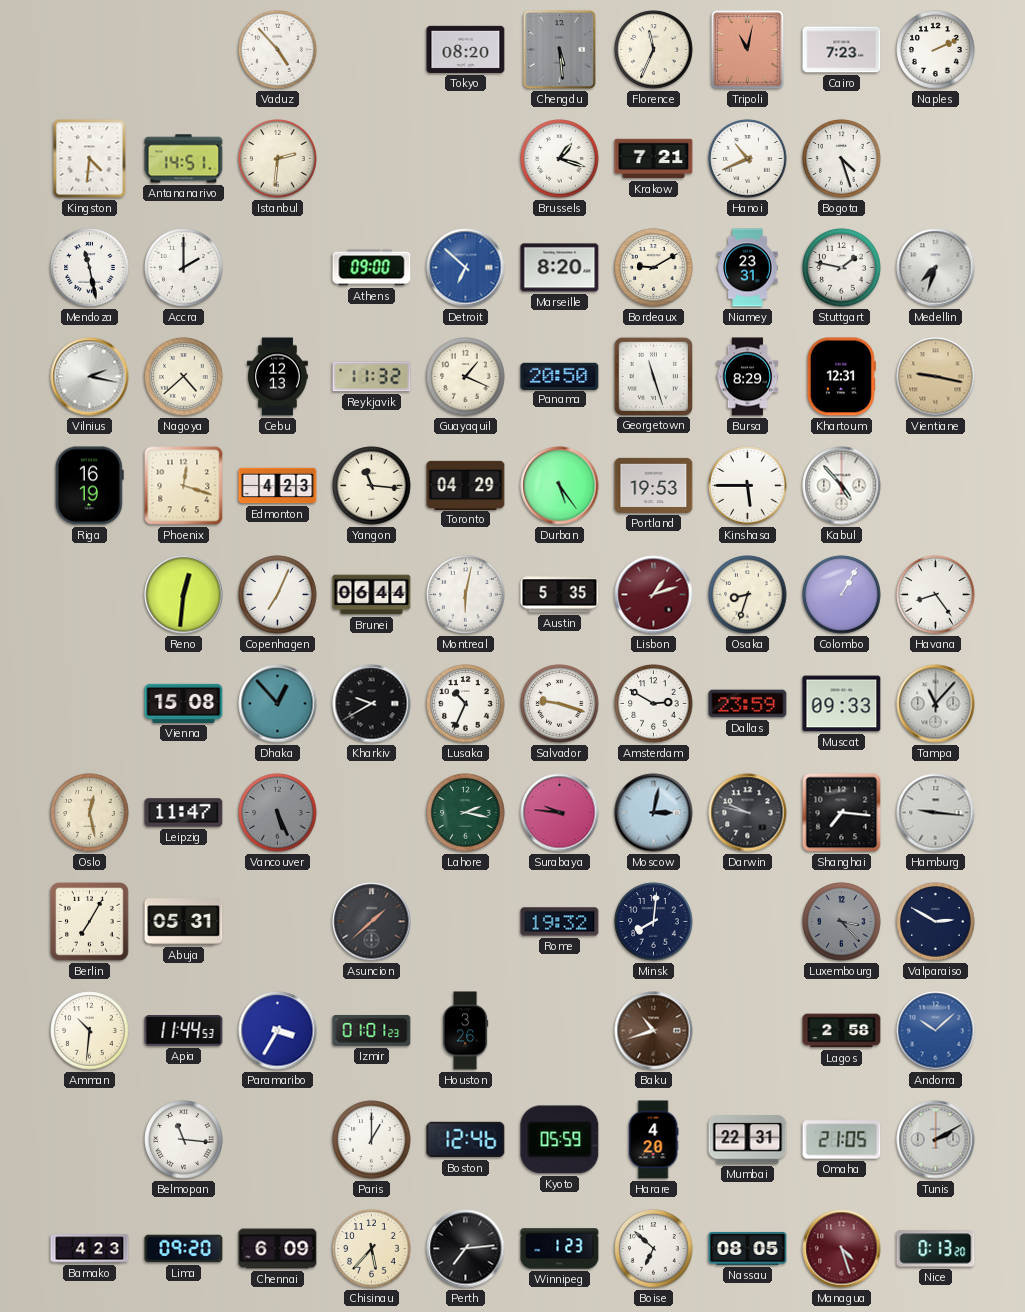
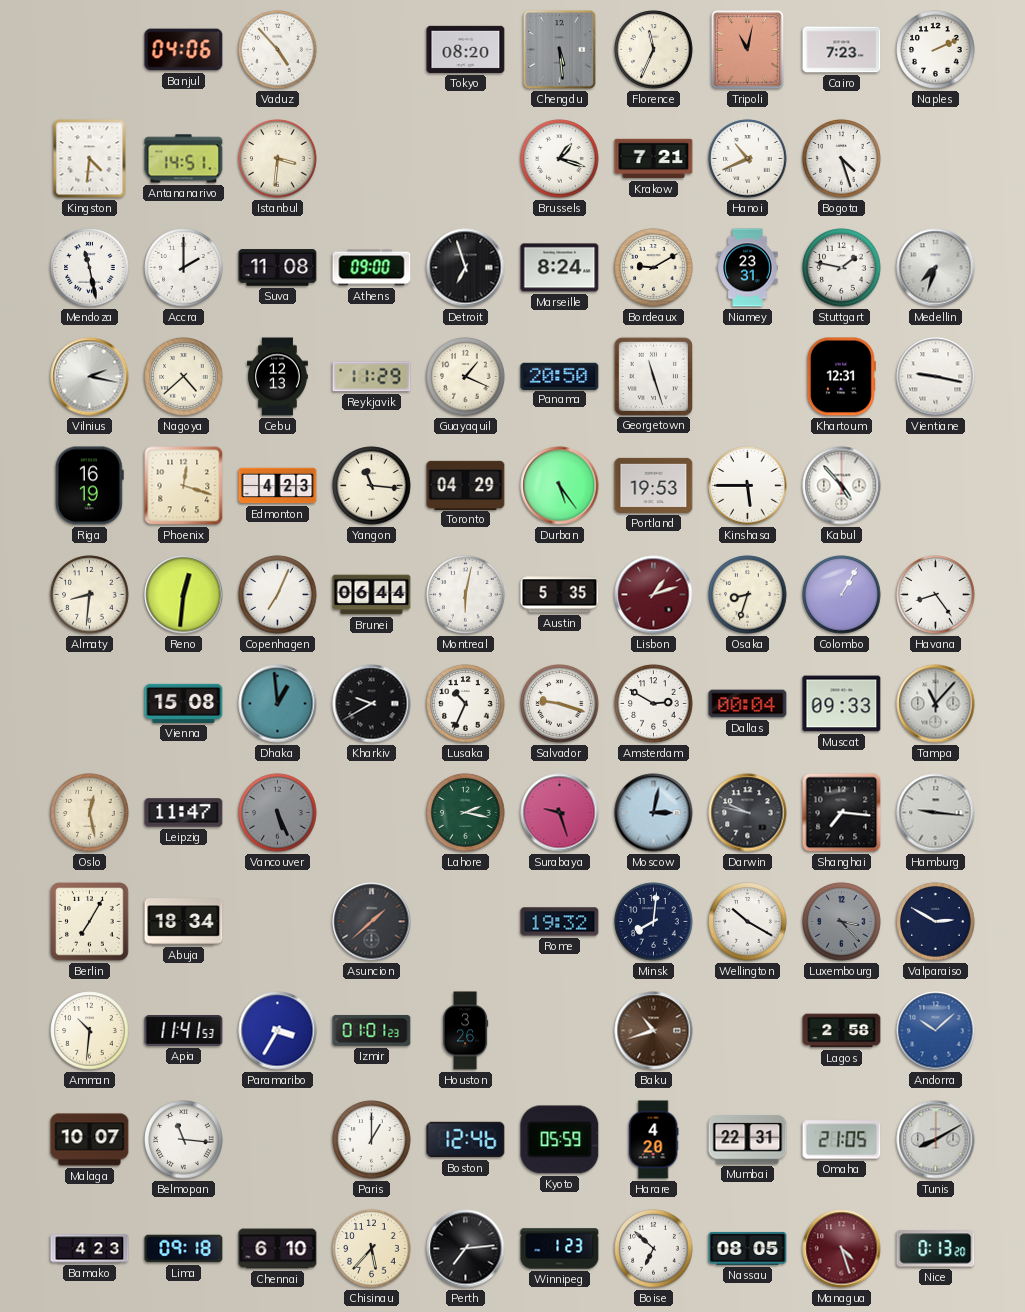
Banjul: none -> 04:06 (184, 50)
Istanbul: 2:31 -> 3:31 (278, 159)
Suva: none -> 11:08 (278, 268)
Detroit: 6:52 -> 6:57 (466, 268)
Detroit dial: blue -> black (466, 268)
Marseille: 8:20 -> 8:24 (560, 268)
Reykjavik: 11:32 -> 11:29 (372, 377)
Bursa: 8:29 -> none (748, 377)
Vientiane dial: champagne -> white (936, 377)
Almaty: none -> 8:31 (90, 595)
Dhaka: 12:53 -> 12:59 (278, 704)
Dallas: 23:59 -> 00:04 (748, 704)
Surabaya: 9:46 -> 9:27 (560, 813)
Abuja: 05:31 -> 18:34 (184, 922)
Wellington: none -> 10:20 (748, 922)
Apia: 11:44 -> 11:41 (184, 1031)
Malaga: none -> 10:07 (90, 1140)
Tunis: 2:10 -> 8:10 (936, 1140)
Lima: 09:20 -> 09:18 (184, 1249)
Chennai: 6:09 -> 6:10 (278, 1249)
